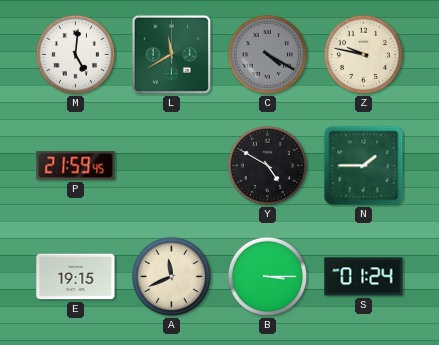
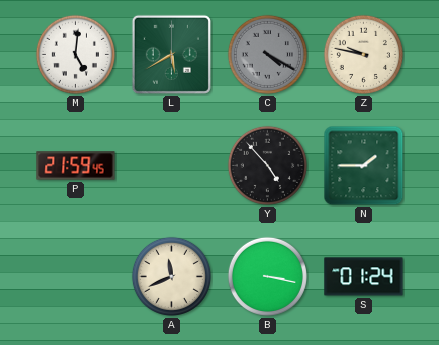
L: 11:40 -> 5:40 (171, 54)
Y: 4:50 -> 4:53 (267, 165)
E: 19:15 -> none (76, 277)
B: 3:15 -> 3:17 (267, 276)
